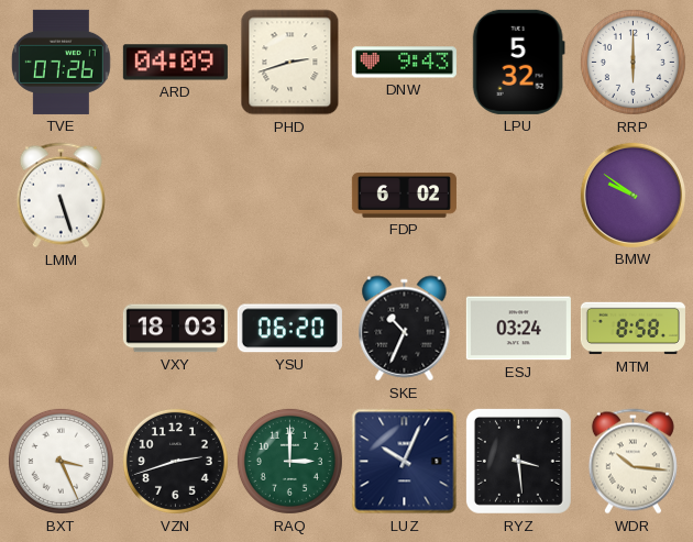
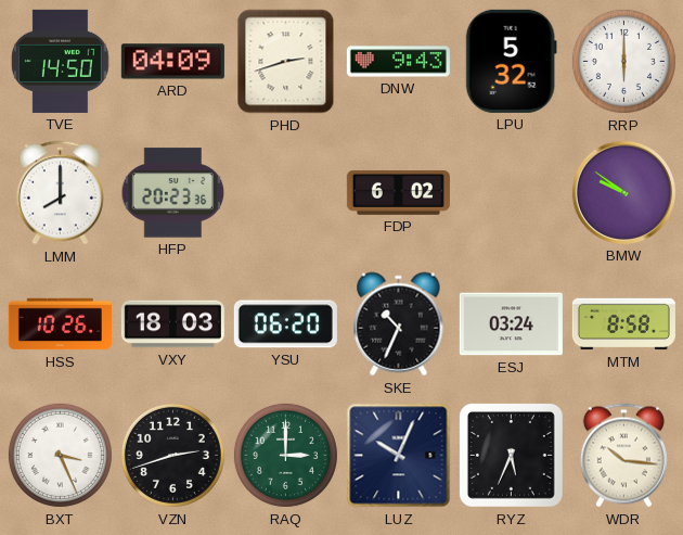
TVE: 07:26 -> 14:50 (60, 61)
LMM: 5:27 -> 8:00 (60, 193)
HFP: none -> 20:23 (173, 193)
HSS: none -> 10:26 (60, 324)
RYZ: 3:29 -> 5:34 (511, 455)
